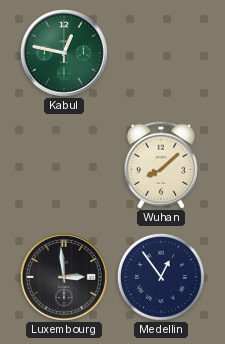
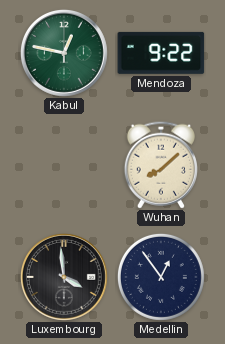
Mendoza: none -> 9:22 (161, 53)
Luxembourg: 2:59 -> 3:59 (64, 277)
